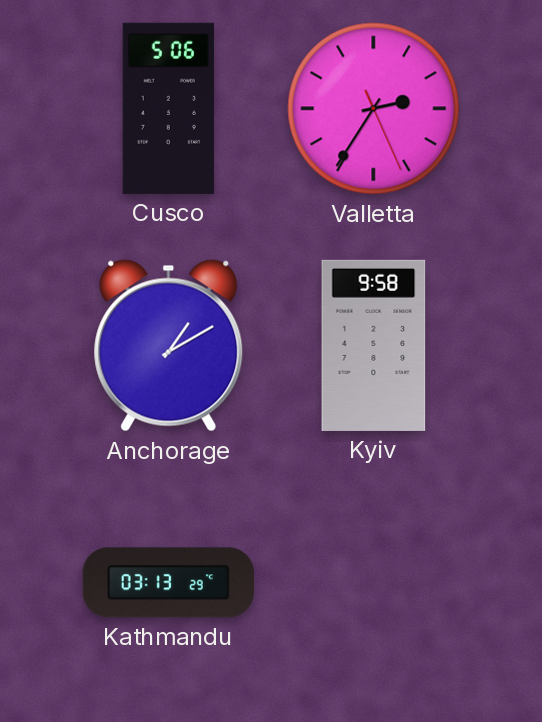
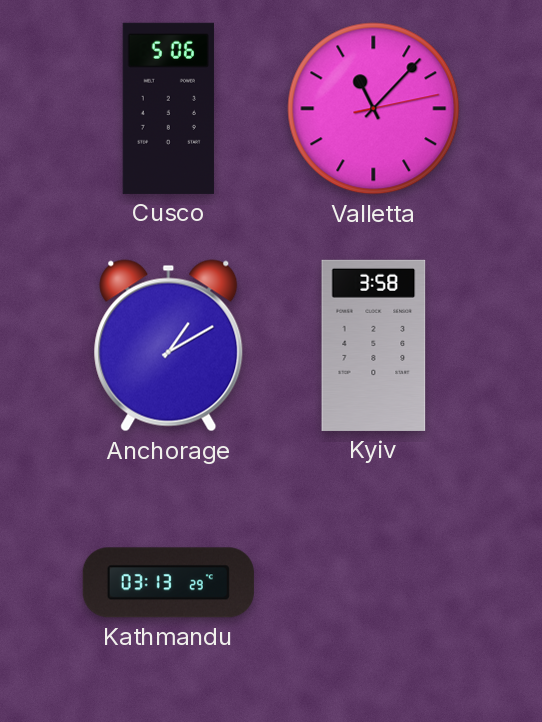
Valletta: 2:35 -> 11:07 (374, 109)
Kyiv: 9:58 -> 3:58 (374, 345)
